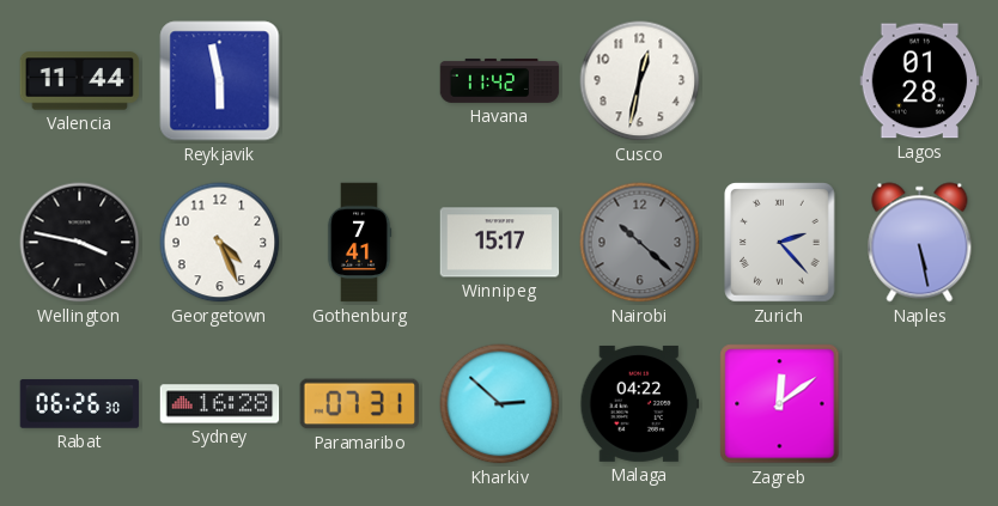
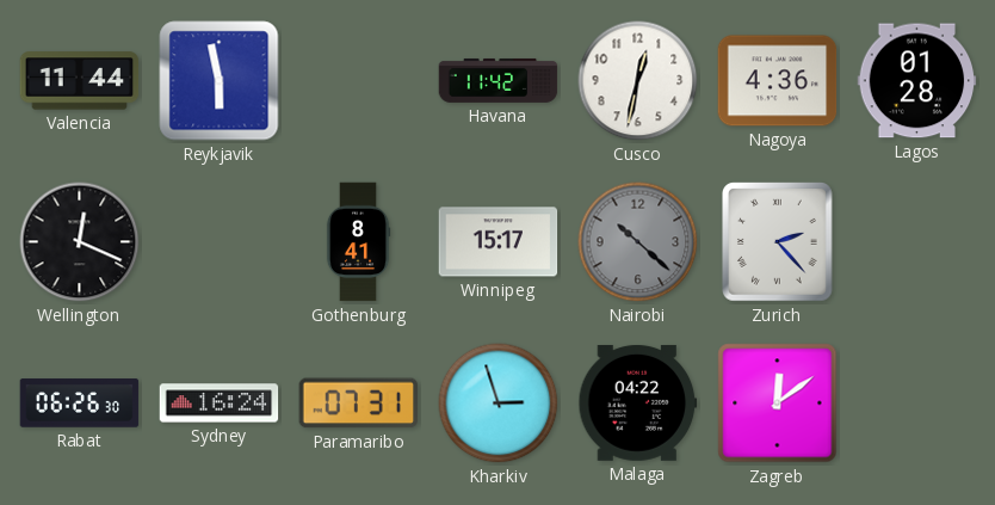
Nagoya: none -> 4:36 (778, 81)
Wellington: 3:47 -> 12:19 (80, 242)
Georgetown: 4:26 -> none (220, 243)
Gothenburg: 7:41 -> 8:41 (358, 242)
Naples: 5:28 -> none (920, 243)
Sydney: 16:28 -> 16:24 (220, 404)
Kharkiv: 2:52 -> 2:57 (499, 404)
